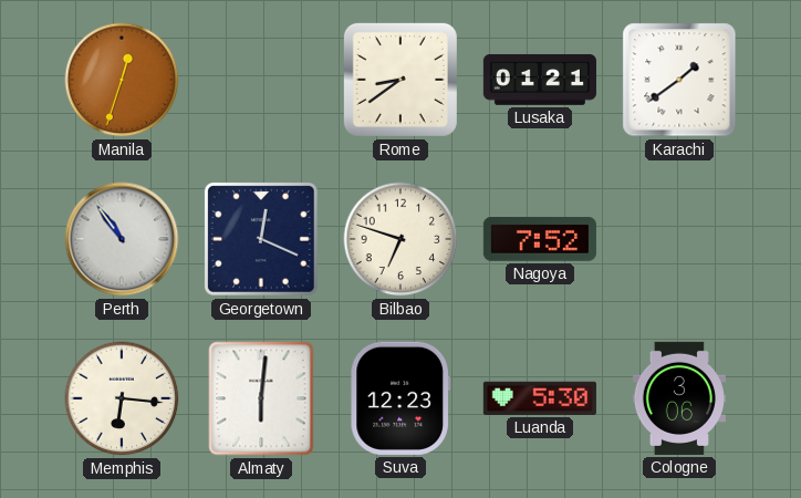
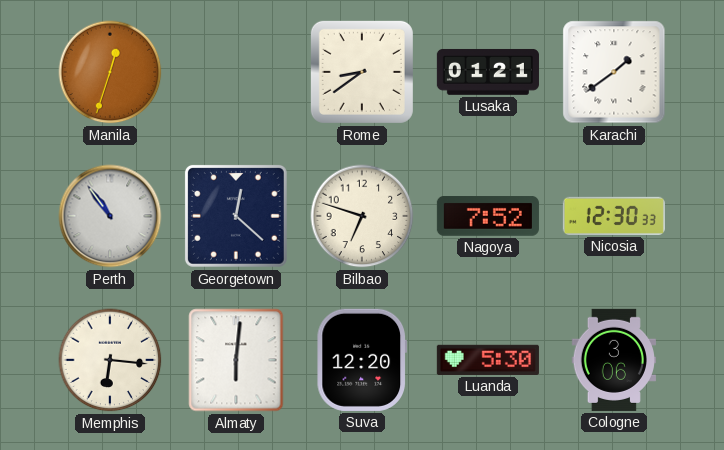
Georgetown: 12:19 -> 12:22 (236, 216)
Nicosia: none -> 12:30 (614, 216)
Suva: 12:23 -> 12:20 (361, 360)
